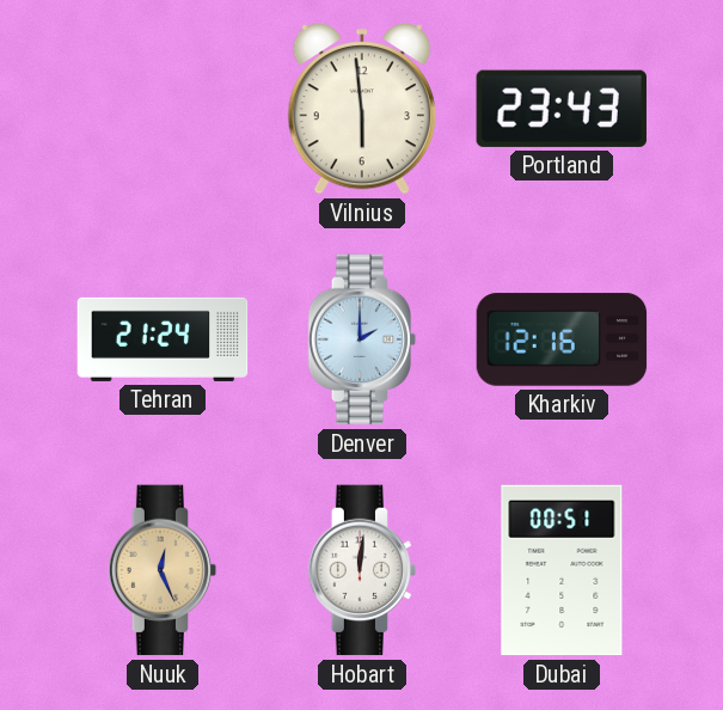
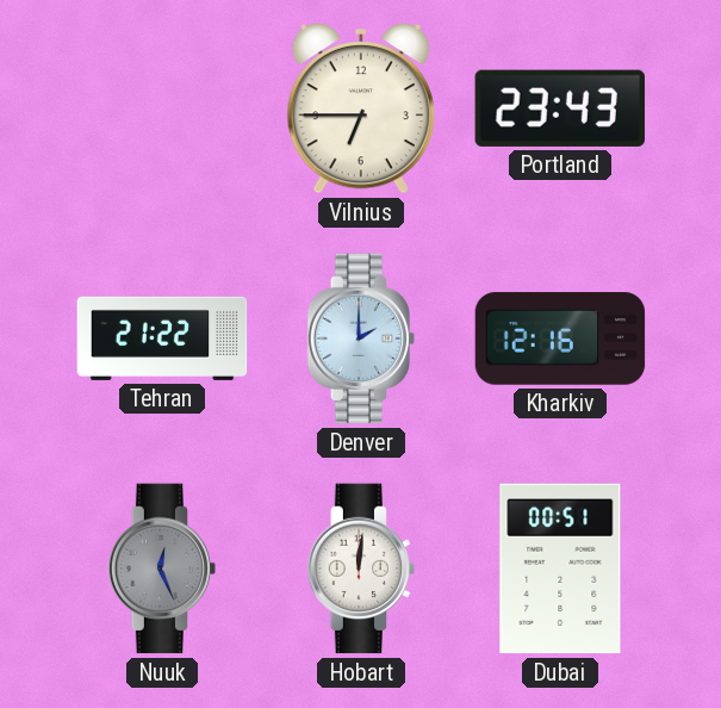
Vilnius: 5:59 -> 6:45 (361, 110)
Tehran: 21:24 -> 21:22 (162, 339)
Nuuk dial: champagne -> grey (162, 569)
